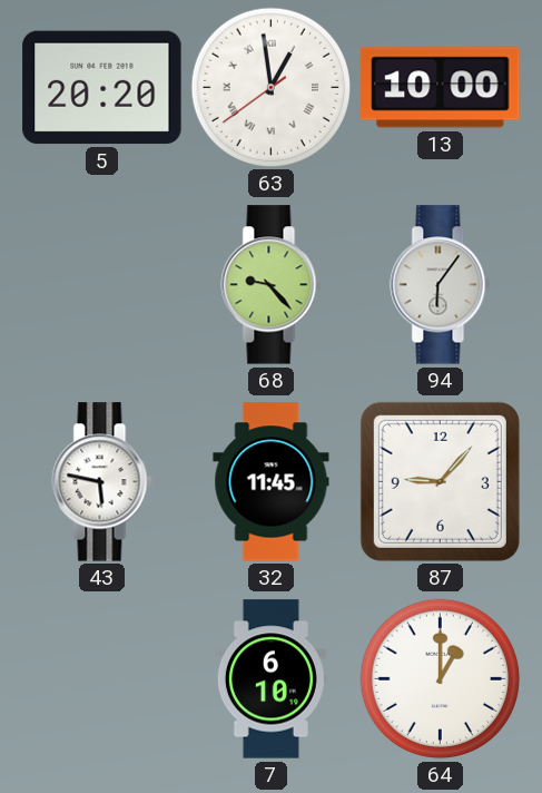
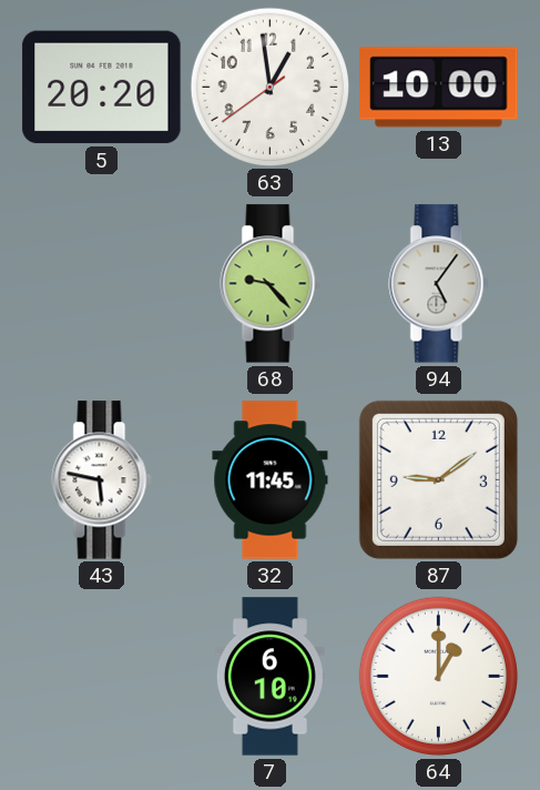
63 numerals: Roman -> Arabic (271, 88)
94: 6:06 -> 5:06 (439, 284)
87: 9:07 -> 9:09 (438, 479)
